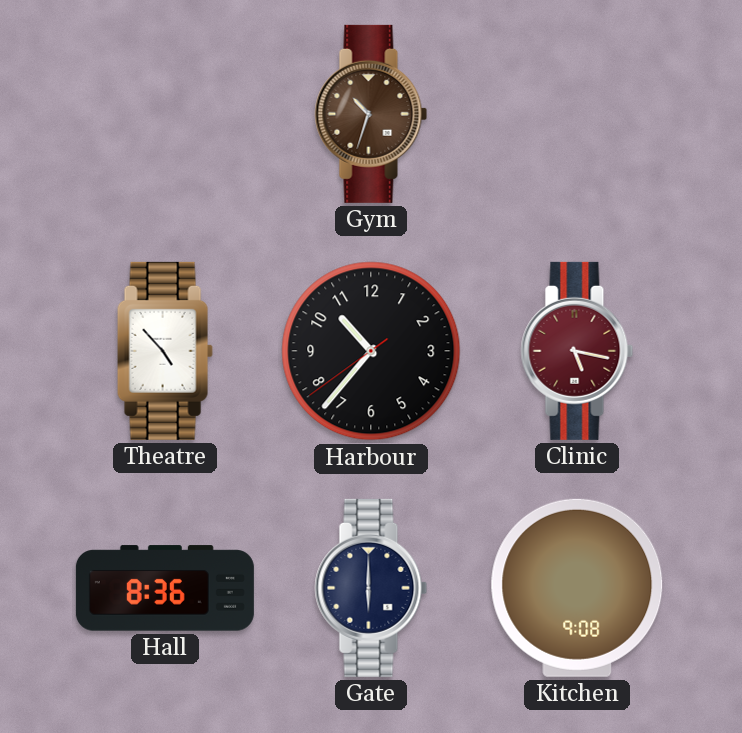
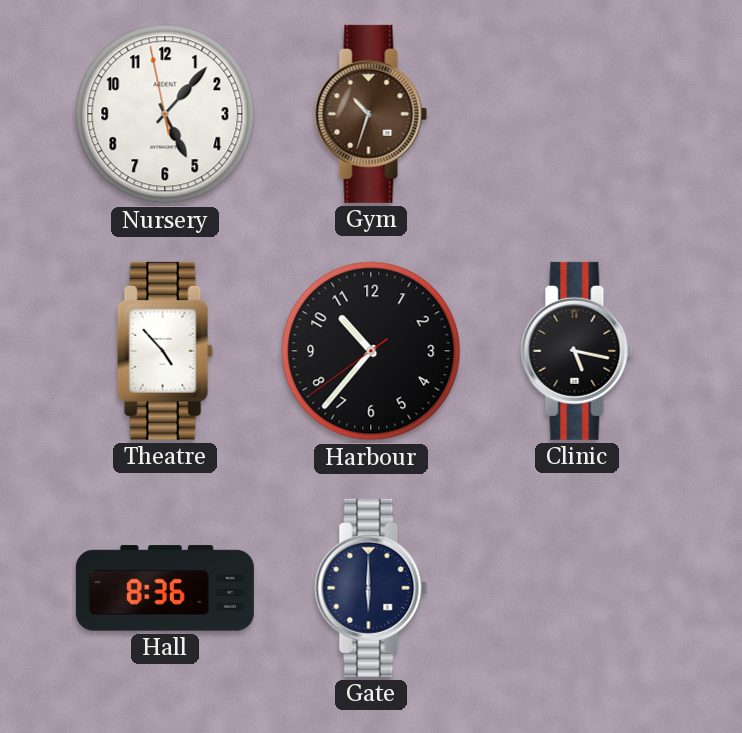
Nursery: none -> 5:06 (165, 114)
Clinic dial: burgundy -> black (577, 351)
Kitchen: 9:08 -> none (577, 588)
